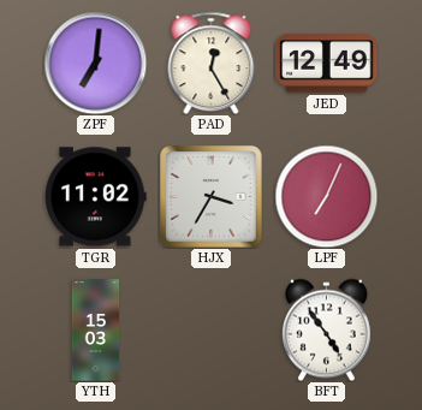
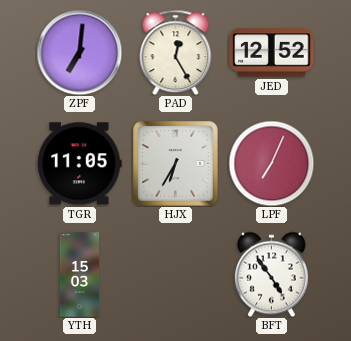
JED: 12:49 -> 12:52 (272, 53)
TGR: 11:02 -> 11:05 (80, 164)
HJX: 3:35 -> 6:35 (176, 164)
